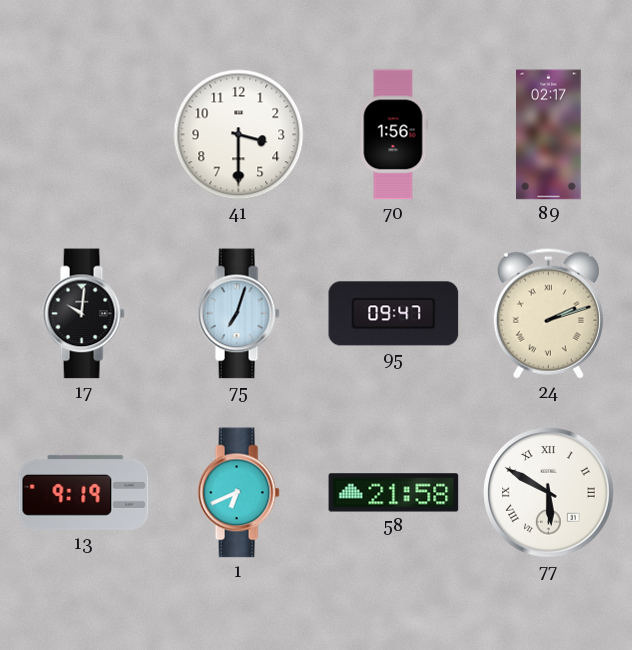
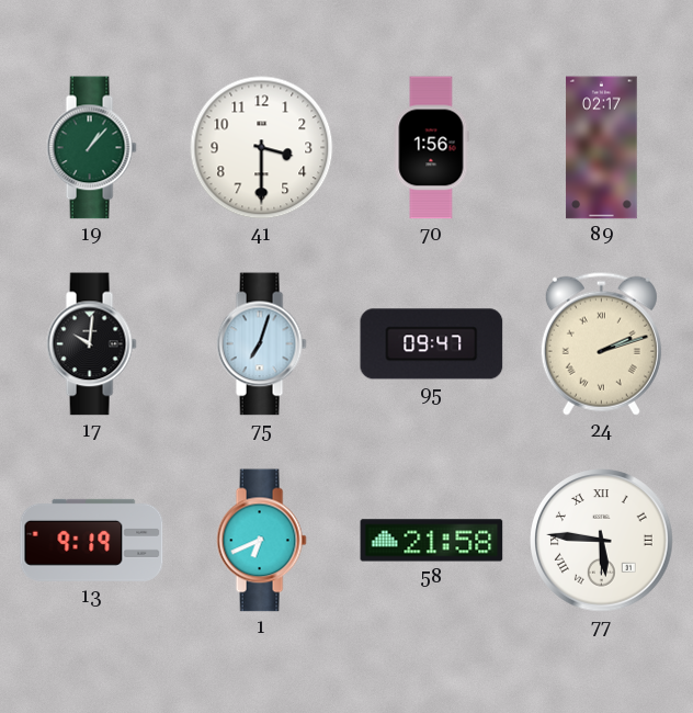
19: none -> 1:07 (91, 148)
77: 5:50 -> 5:46 (602, 541)
